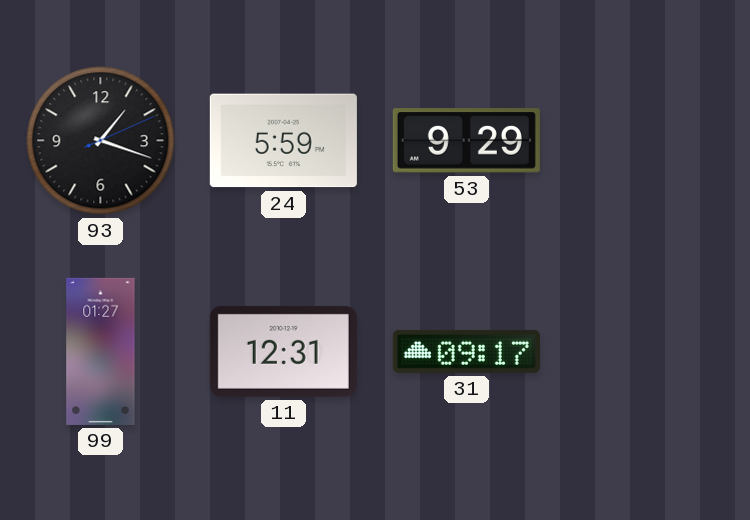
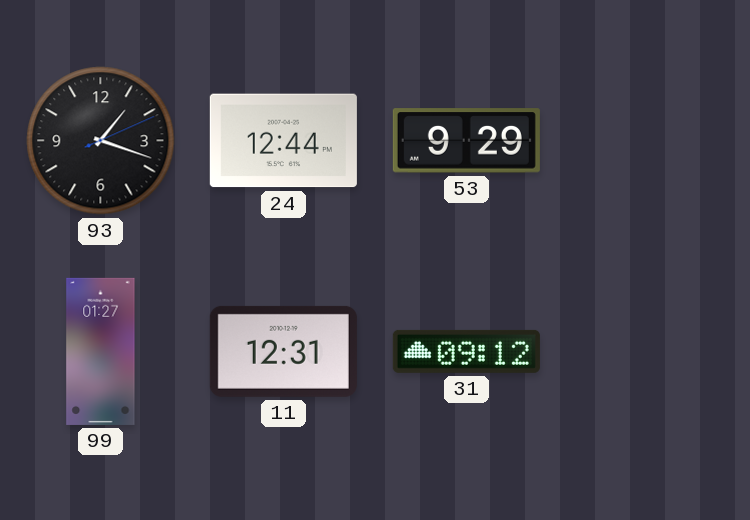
24: 5:59 -> 12:44 (283, 141)
31: 09:17 -> 09:12 (466, 351)
